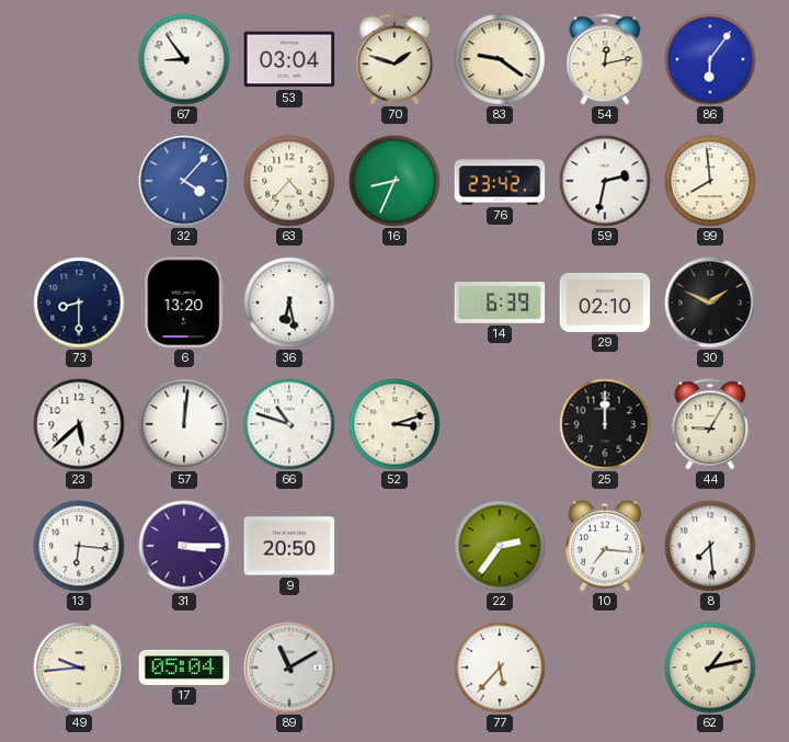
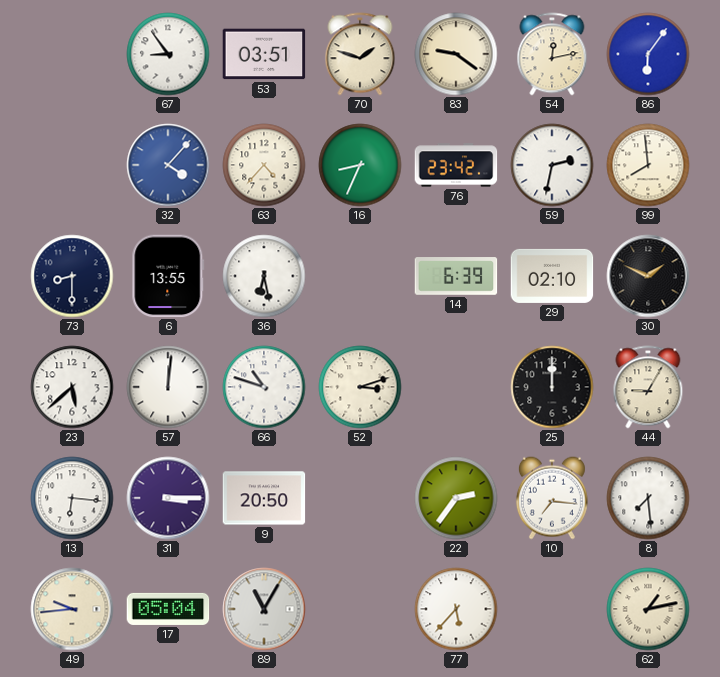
53: 03:04 -> 03:51 (264, 54)
6: 13:20 -> 13:55 (168, 276)
89: 11:10 -> 11:05 (264, 609)
